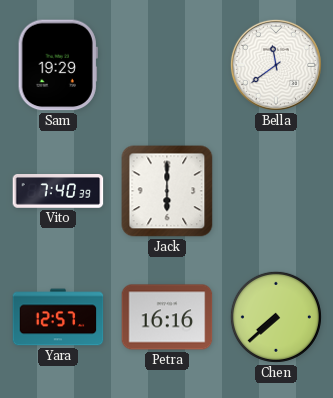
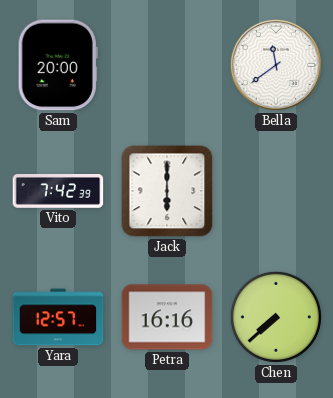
Sam: 19:29 -> 20:00 (58, 65)
Vito: 7:40 -> 7:42 (58, 192)
